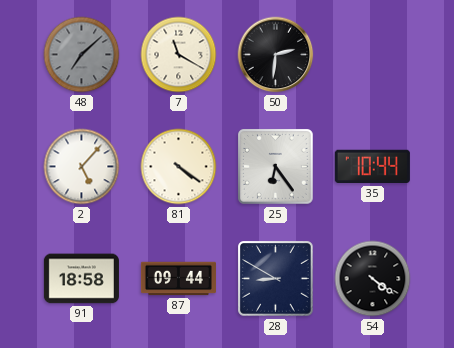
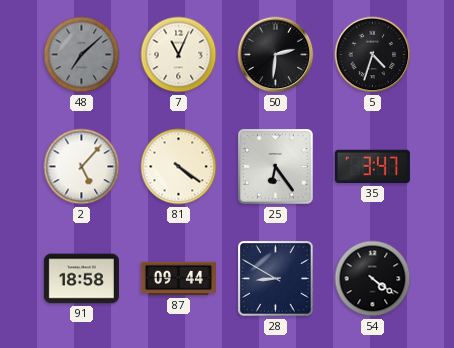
7: 11:20 -> 11:04 (179, 55)
5: none -> 4:33 (373, 55)
35: 10:44 -> 3:47 (372, 167)
